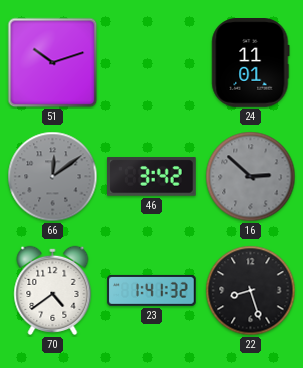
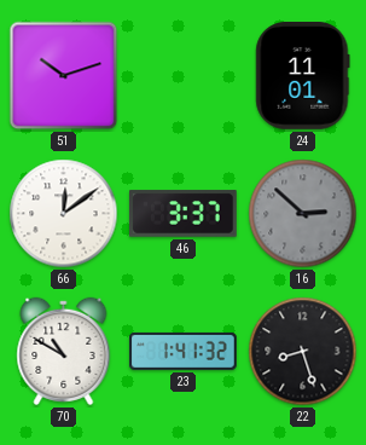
66 dial: grey -> white (64, 214)
46: 3:42 -> 3:37 (184, 214)
70: 4:39 -> 10:50 (64, 351)
